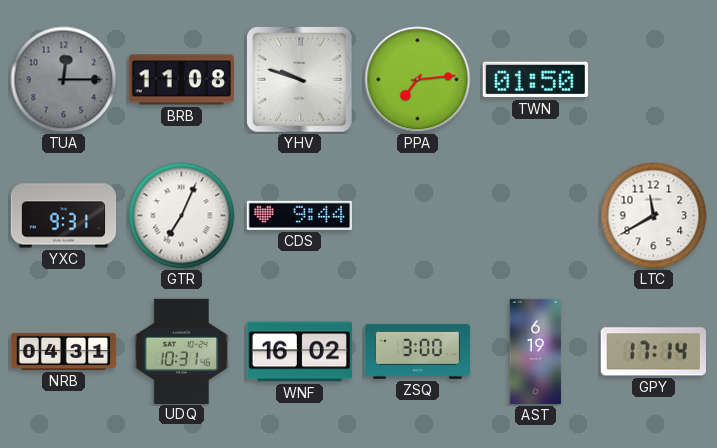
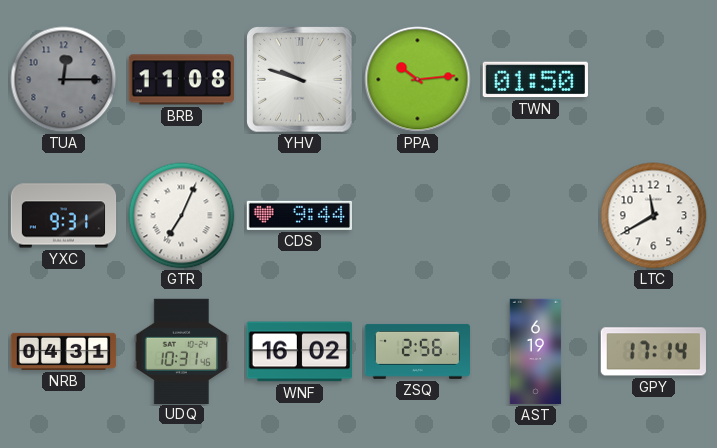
PPA: 7:14 -> 10:14 (418, 80)
ZSQ: 3:00 -> 2:56 (417, 351)
